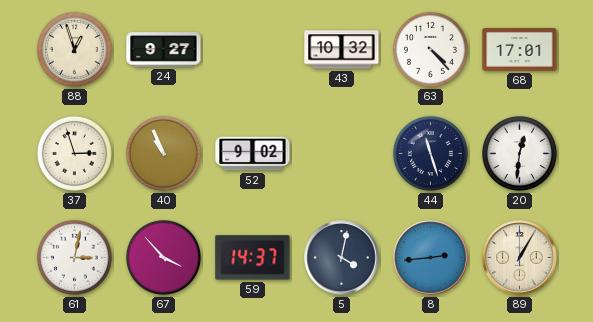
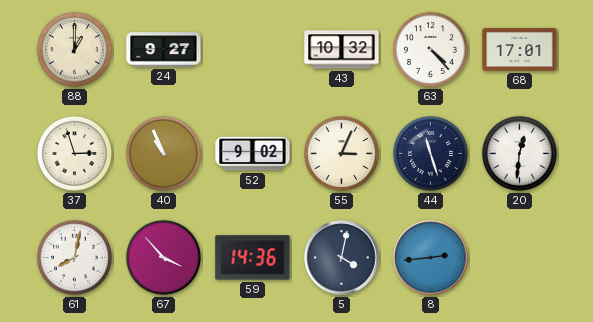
88: 12:57 -> 1:00 (74, 49)
55: none -> 3:04 (341, 153)
61: 3:02 -> 8:02 (74, 257)
59: 14:37 -> 14:36 (253, 258)
89: 1:05 -> none (520, 258)
